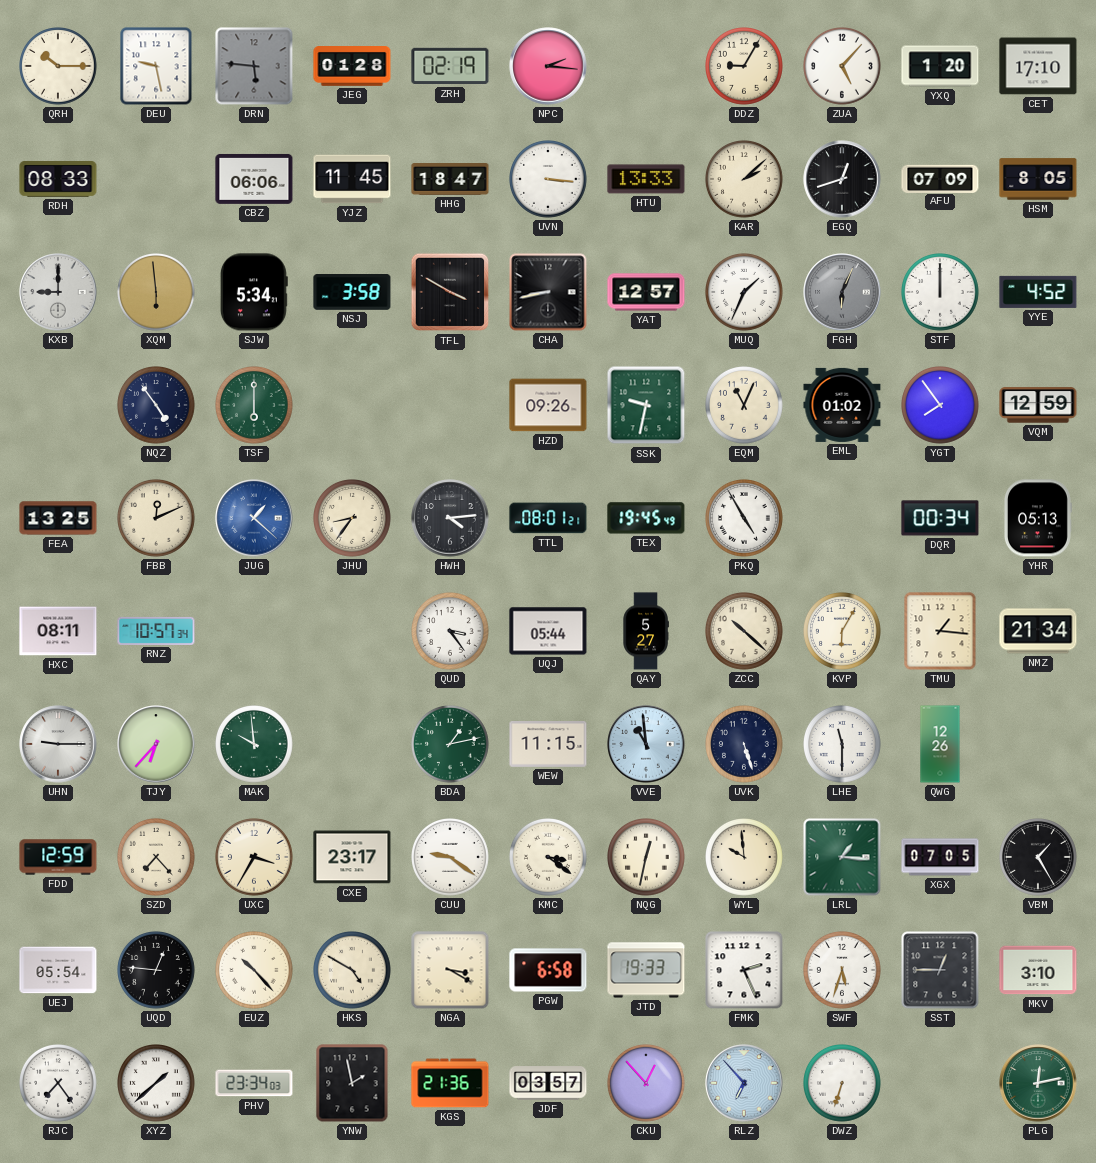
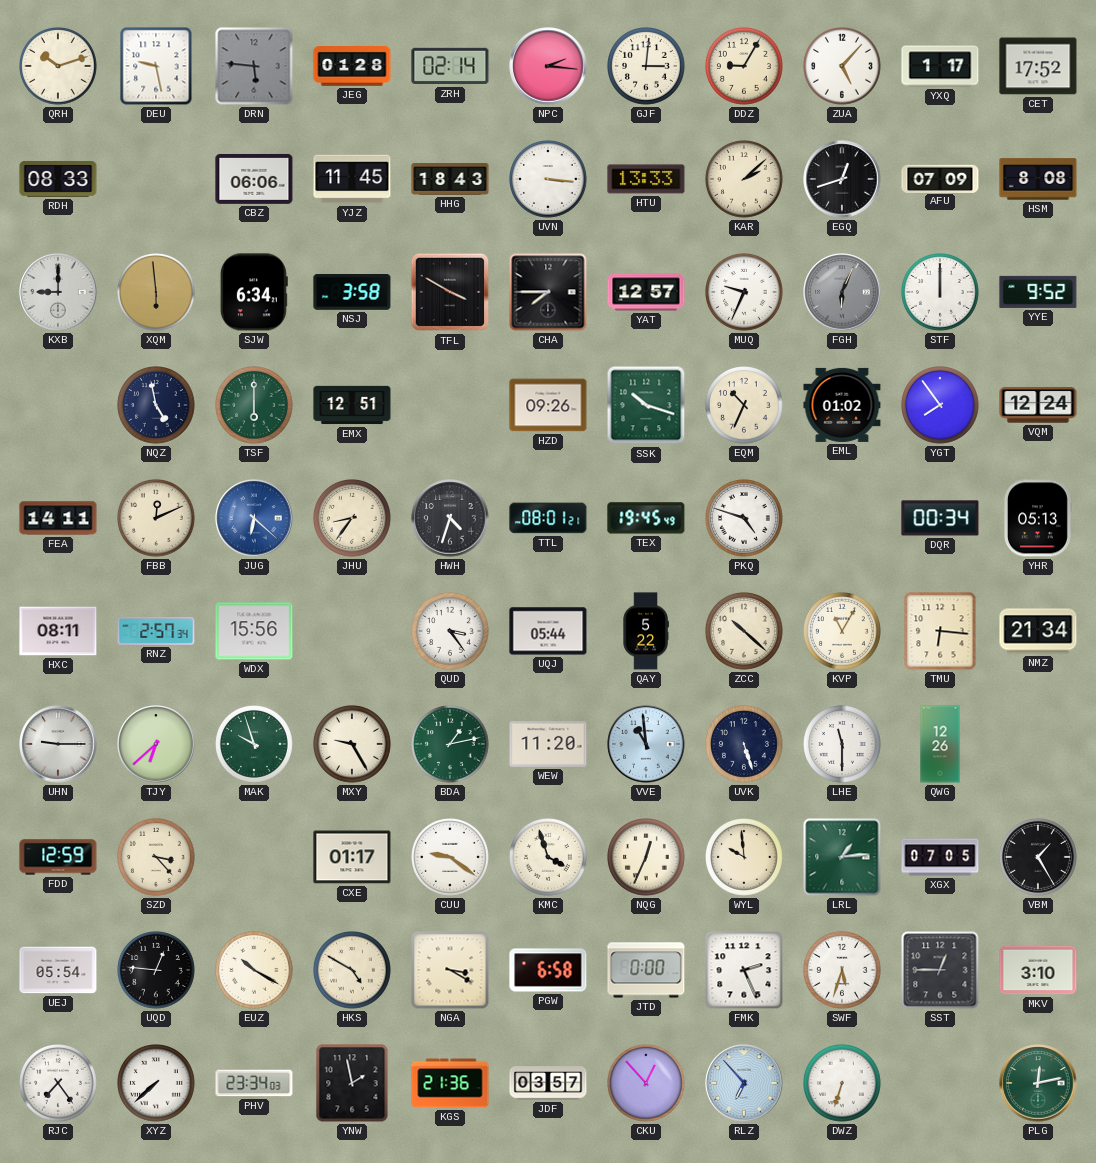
QRH: 10:15 -> 10:12 (59, 67)
ZRH: 02:19 -> 02:14 (450, 66)
GJF: none -> 3:01 (647, 67)
YXQ: 1:20 -> 1:17 (940, 66)
CET: 17:10 -> 17:52 (1038, 66)
HHG: 18:47 -> 18:43 (450, 180)
HSM: 8:05 -> 8:08 (1038, 179)
SJW: 5:34 -> 6:34 (254, 292)
CHA: 8:43 -> 7:45 (548, 292)
MUQ: 1:34 -> 9:34 (745, 293)
YYE: 4:52 -> 9:52 (1038, 292)
NQZ: 4:54 -> 4:58 (157, 406)
EMX: none -> 12:51 (352, 405)
SSK: 9:32 -> 10:18 (646, 405)
EQM: 11:04 -> 10:34 (745, 406)
VQM: 12:59 -> 12:24 (1038, 405)
FEA: 13:25 -> 14:11 (58, 518)
JUG: 1:22 -> 6:22 (254, 518)
HWH: 4:14 -> 4:33 (450, 518)
PKQ: 4:55 -> 4:48 (745, 519)
RNZ: 10:57 -> 2:57 (156, 631)
WDX: none -> 15:56 (254, 631)
QAY: 5:27 -> 5:22 (646, 631)
KVP: 6:05 -> 11:05 (843, 632)
TMU: 1:16 -> 6:16 (940, 631)
TJY: 6:37 -> 6:38 (156, 744)
MAK: 9:59 -> 9:57 (255, 745)
MXY: none -> 9:25 (353, 745)
WEW: 11:15 -> 11:20 (548, 745)
SZD: 7:23 -> 3:23 (157, 858)
UXC: 3:35 -> none (255, 858)
CXE: 23:17 -> 01:17 (352, 857)
KMC: 3:21 -> 3:57 (549, 858)
NQG: 12:32 -> 12:34 (647, 858)
LRL: 1:16 -> 1:14 (842, 857)
EUZ: 10:23 -> 10:20 (255, 971)
JTD: 19:33 -> 0:00 (646, 970)
XYZ: 1:38 -> 7:38 (157, 1084)
